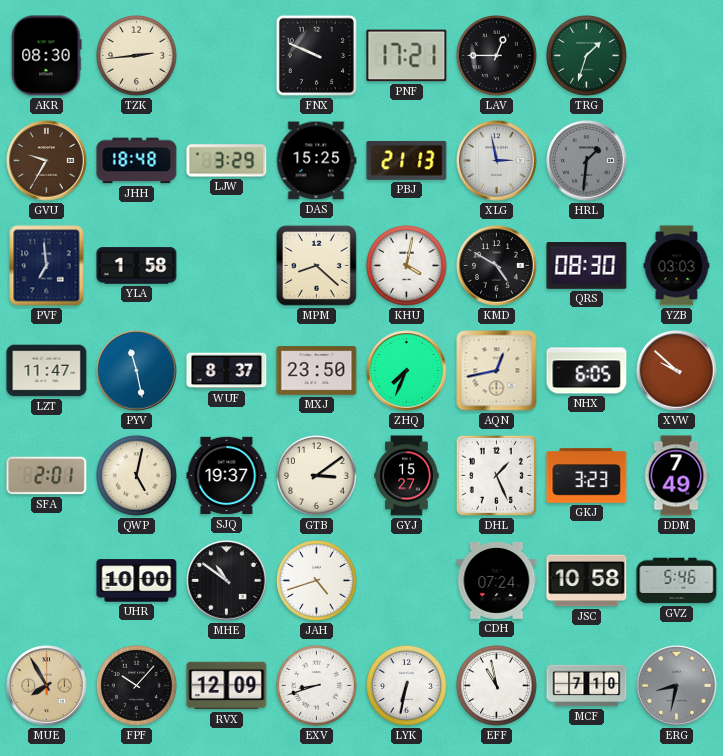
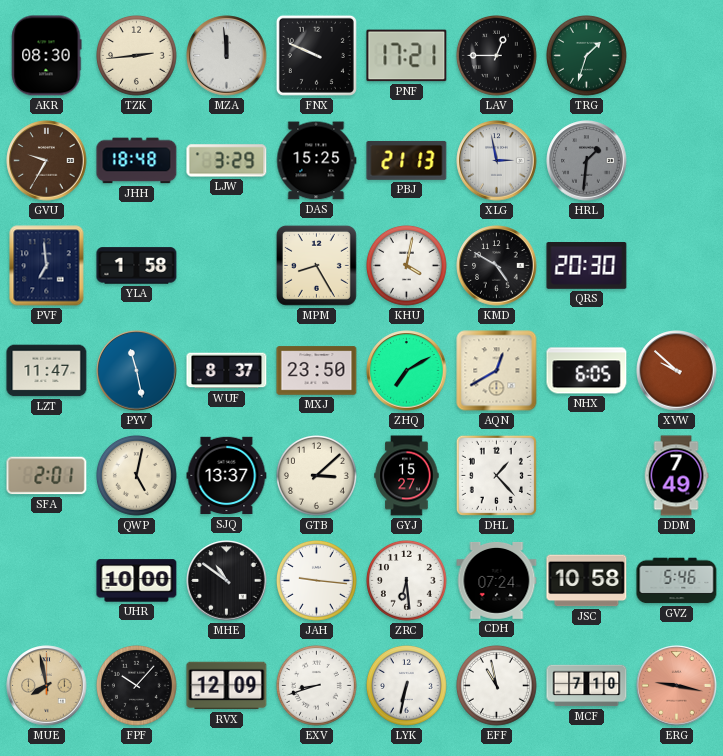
MZA: none -> 11:59 (227, 56)
MPM: 8:22 -> 8:25 (316, 265)
QRS: 08:30 -> 20:30 (587, 266)
YZB: 03:03 -> none (677, 266)
ZHQ: 7:34 -> 7:10 (407, 371)
AQN: 12:43 -> 12:40 (497, 371)
SJQ: 19:37 -> 13:37 (227, 476)
GTB: 3:09 -> 3:08 (317, 476)
DHL: 1:26 -> 1:23 (496, 475)
GKJ: 3:23 -> none (587, 476)
JAH: 4:42 -> 9:16 (317, 581)
ZRC: none -> 6:29 (407, 581)
MUE: 7:55 -> 7:58 (47, 686)
ERG: 8:32 -> 9:17 (677, 686)
ERG dial: grey -> salmon (677, 686)
